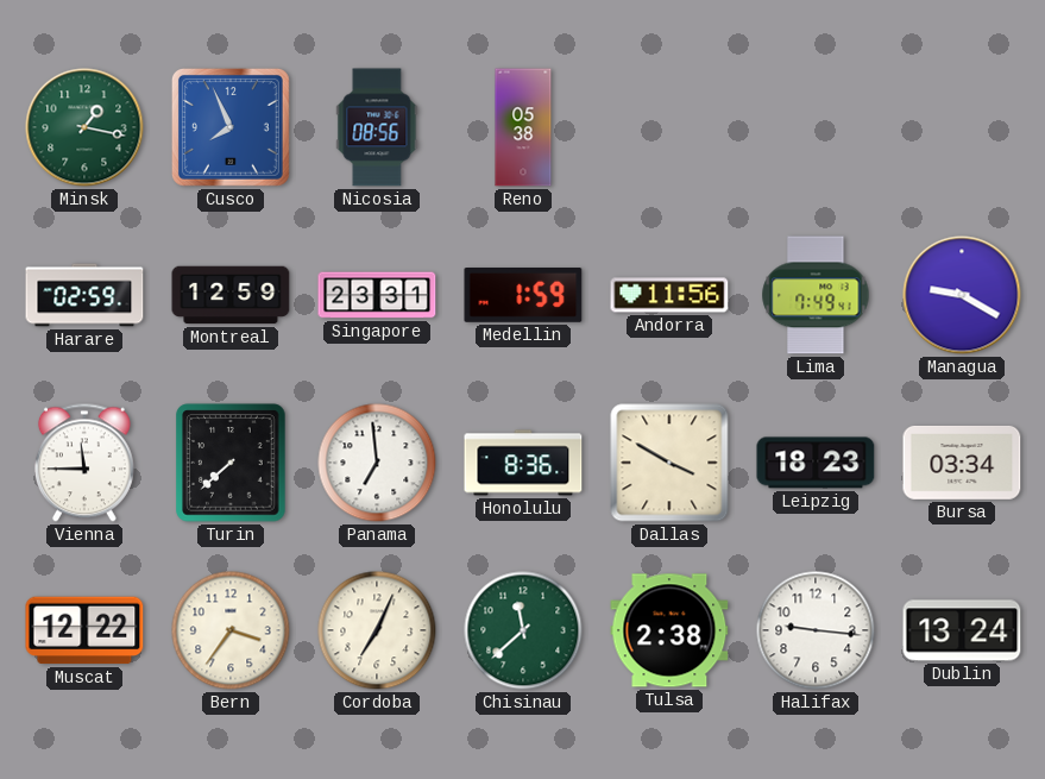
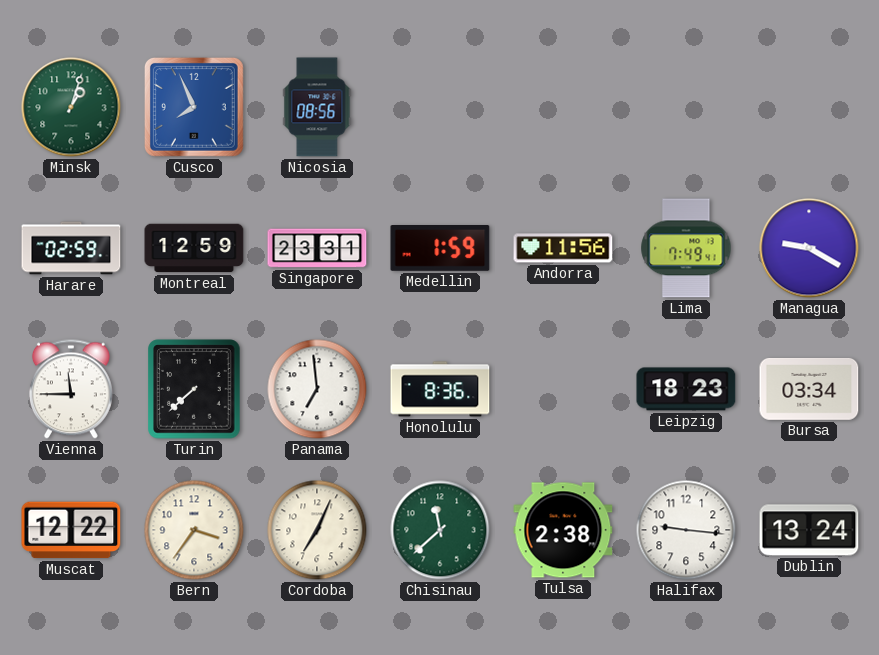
Minsk: 1:17 -> 1:03 (71, 107)
Reno: 05:38 -> none (523, 127)
Dallas: 3:50 -> none (669, 463)
